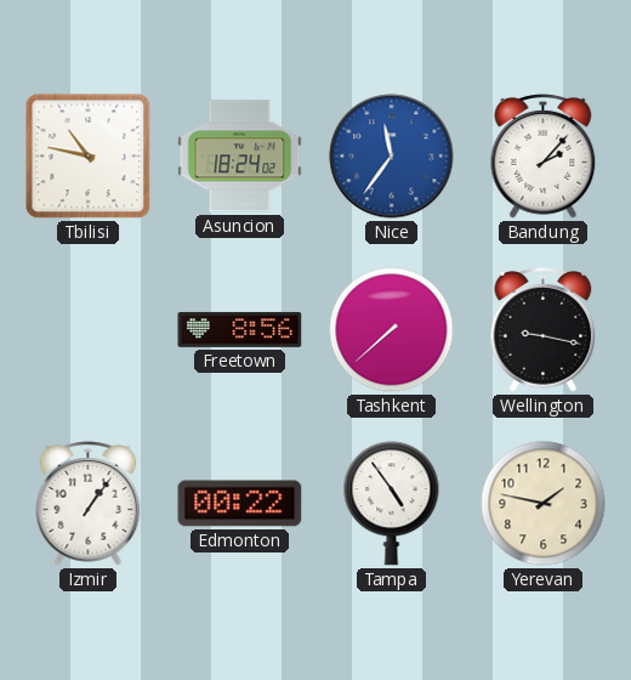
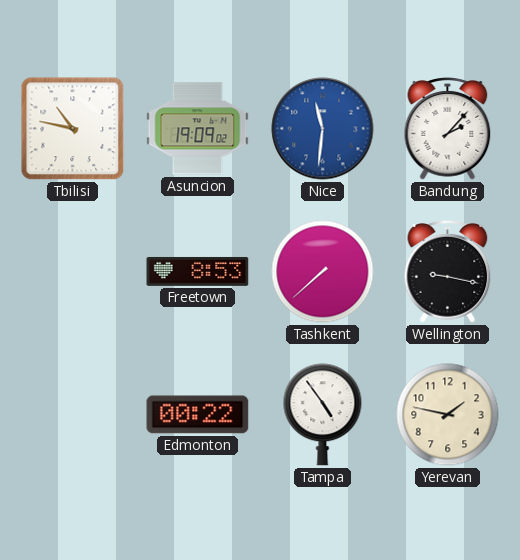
Asuncion: 18:24 -> 19:09 (198, 129)
Nice: 11:36 -> 11:31 (323, 129)
Freetown: 8:56 -> 8:53 (198, 271)
Izmir: 1:06 -> none (89, 504)
